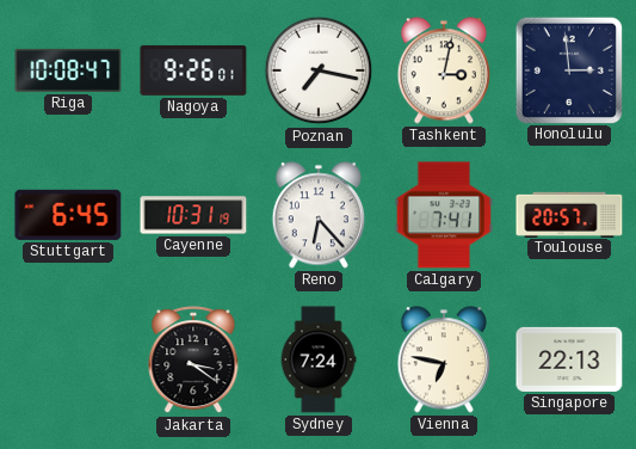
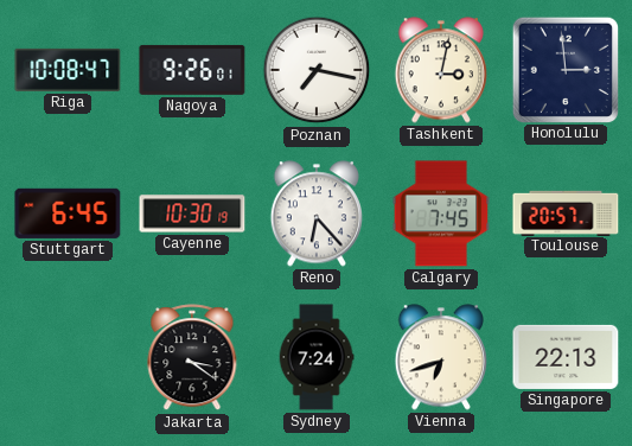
Cayenne: 10:31 -> 10:30 (192, 214)
Calgary: 7:41 -> 7:45 (441, 214)
Vienna: 6:47 -> 6:42 (440, 357)
